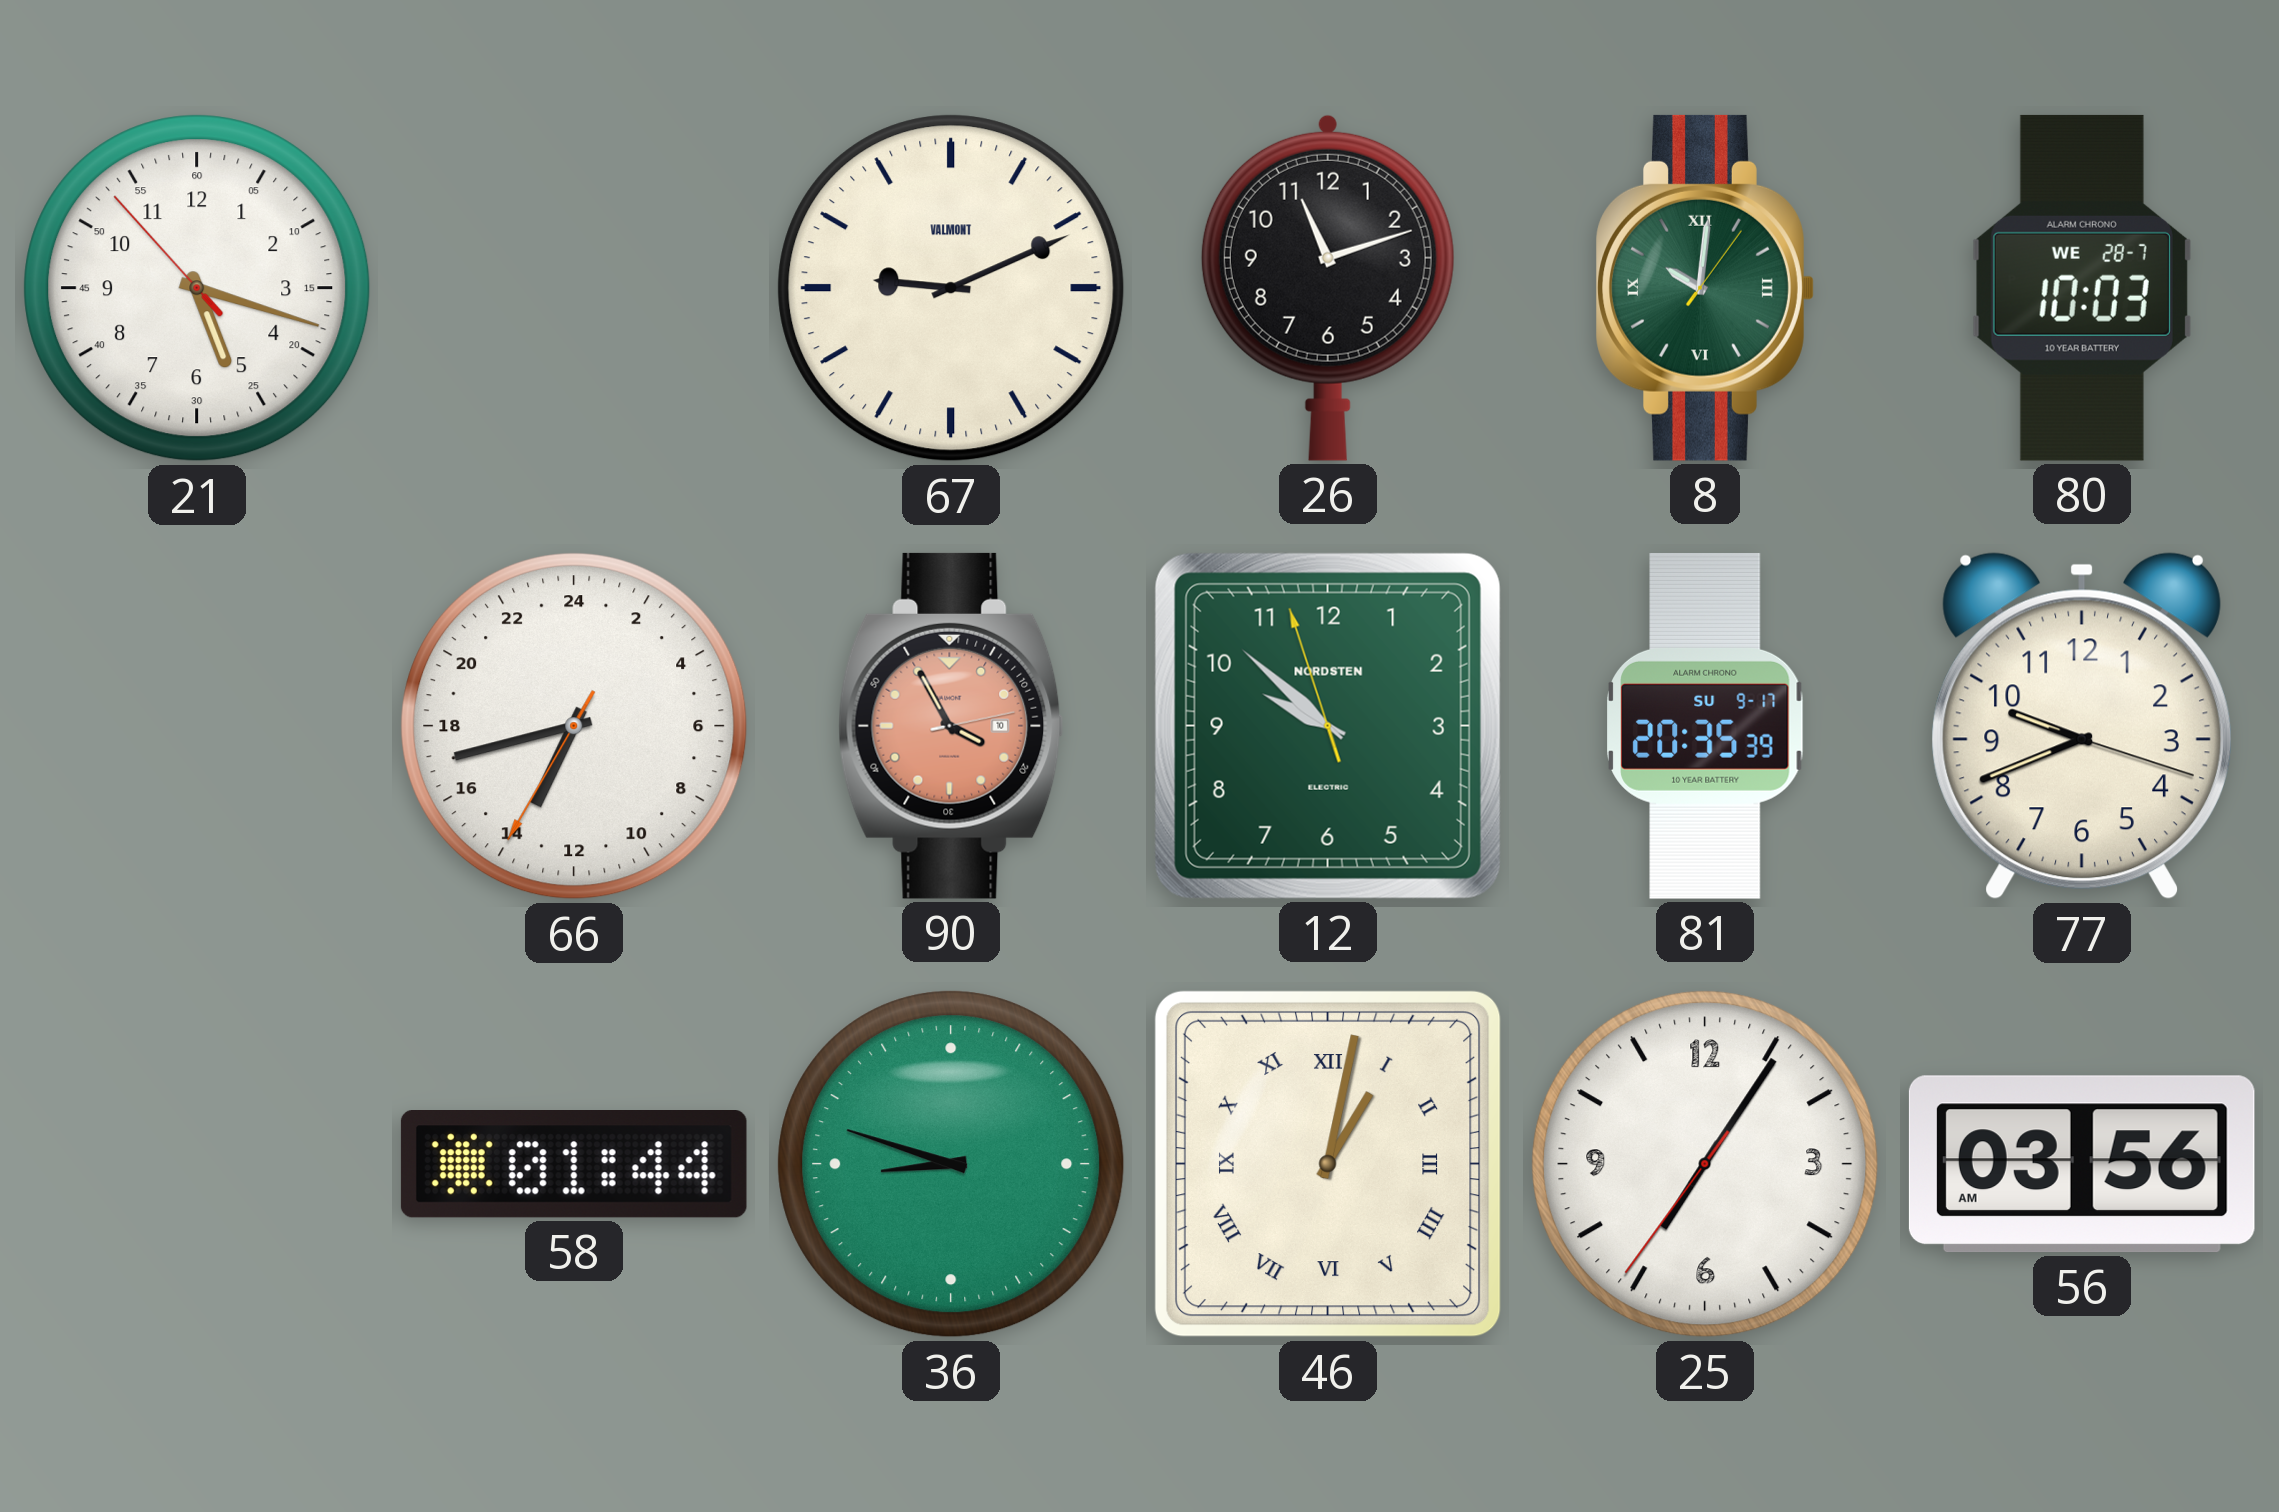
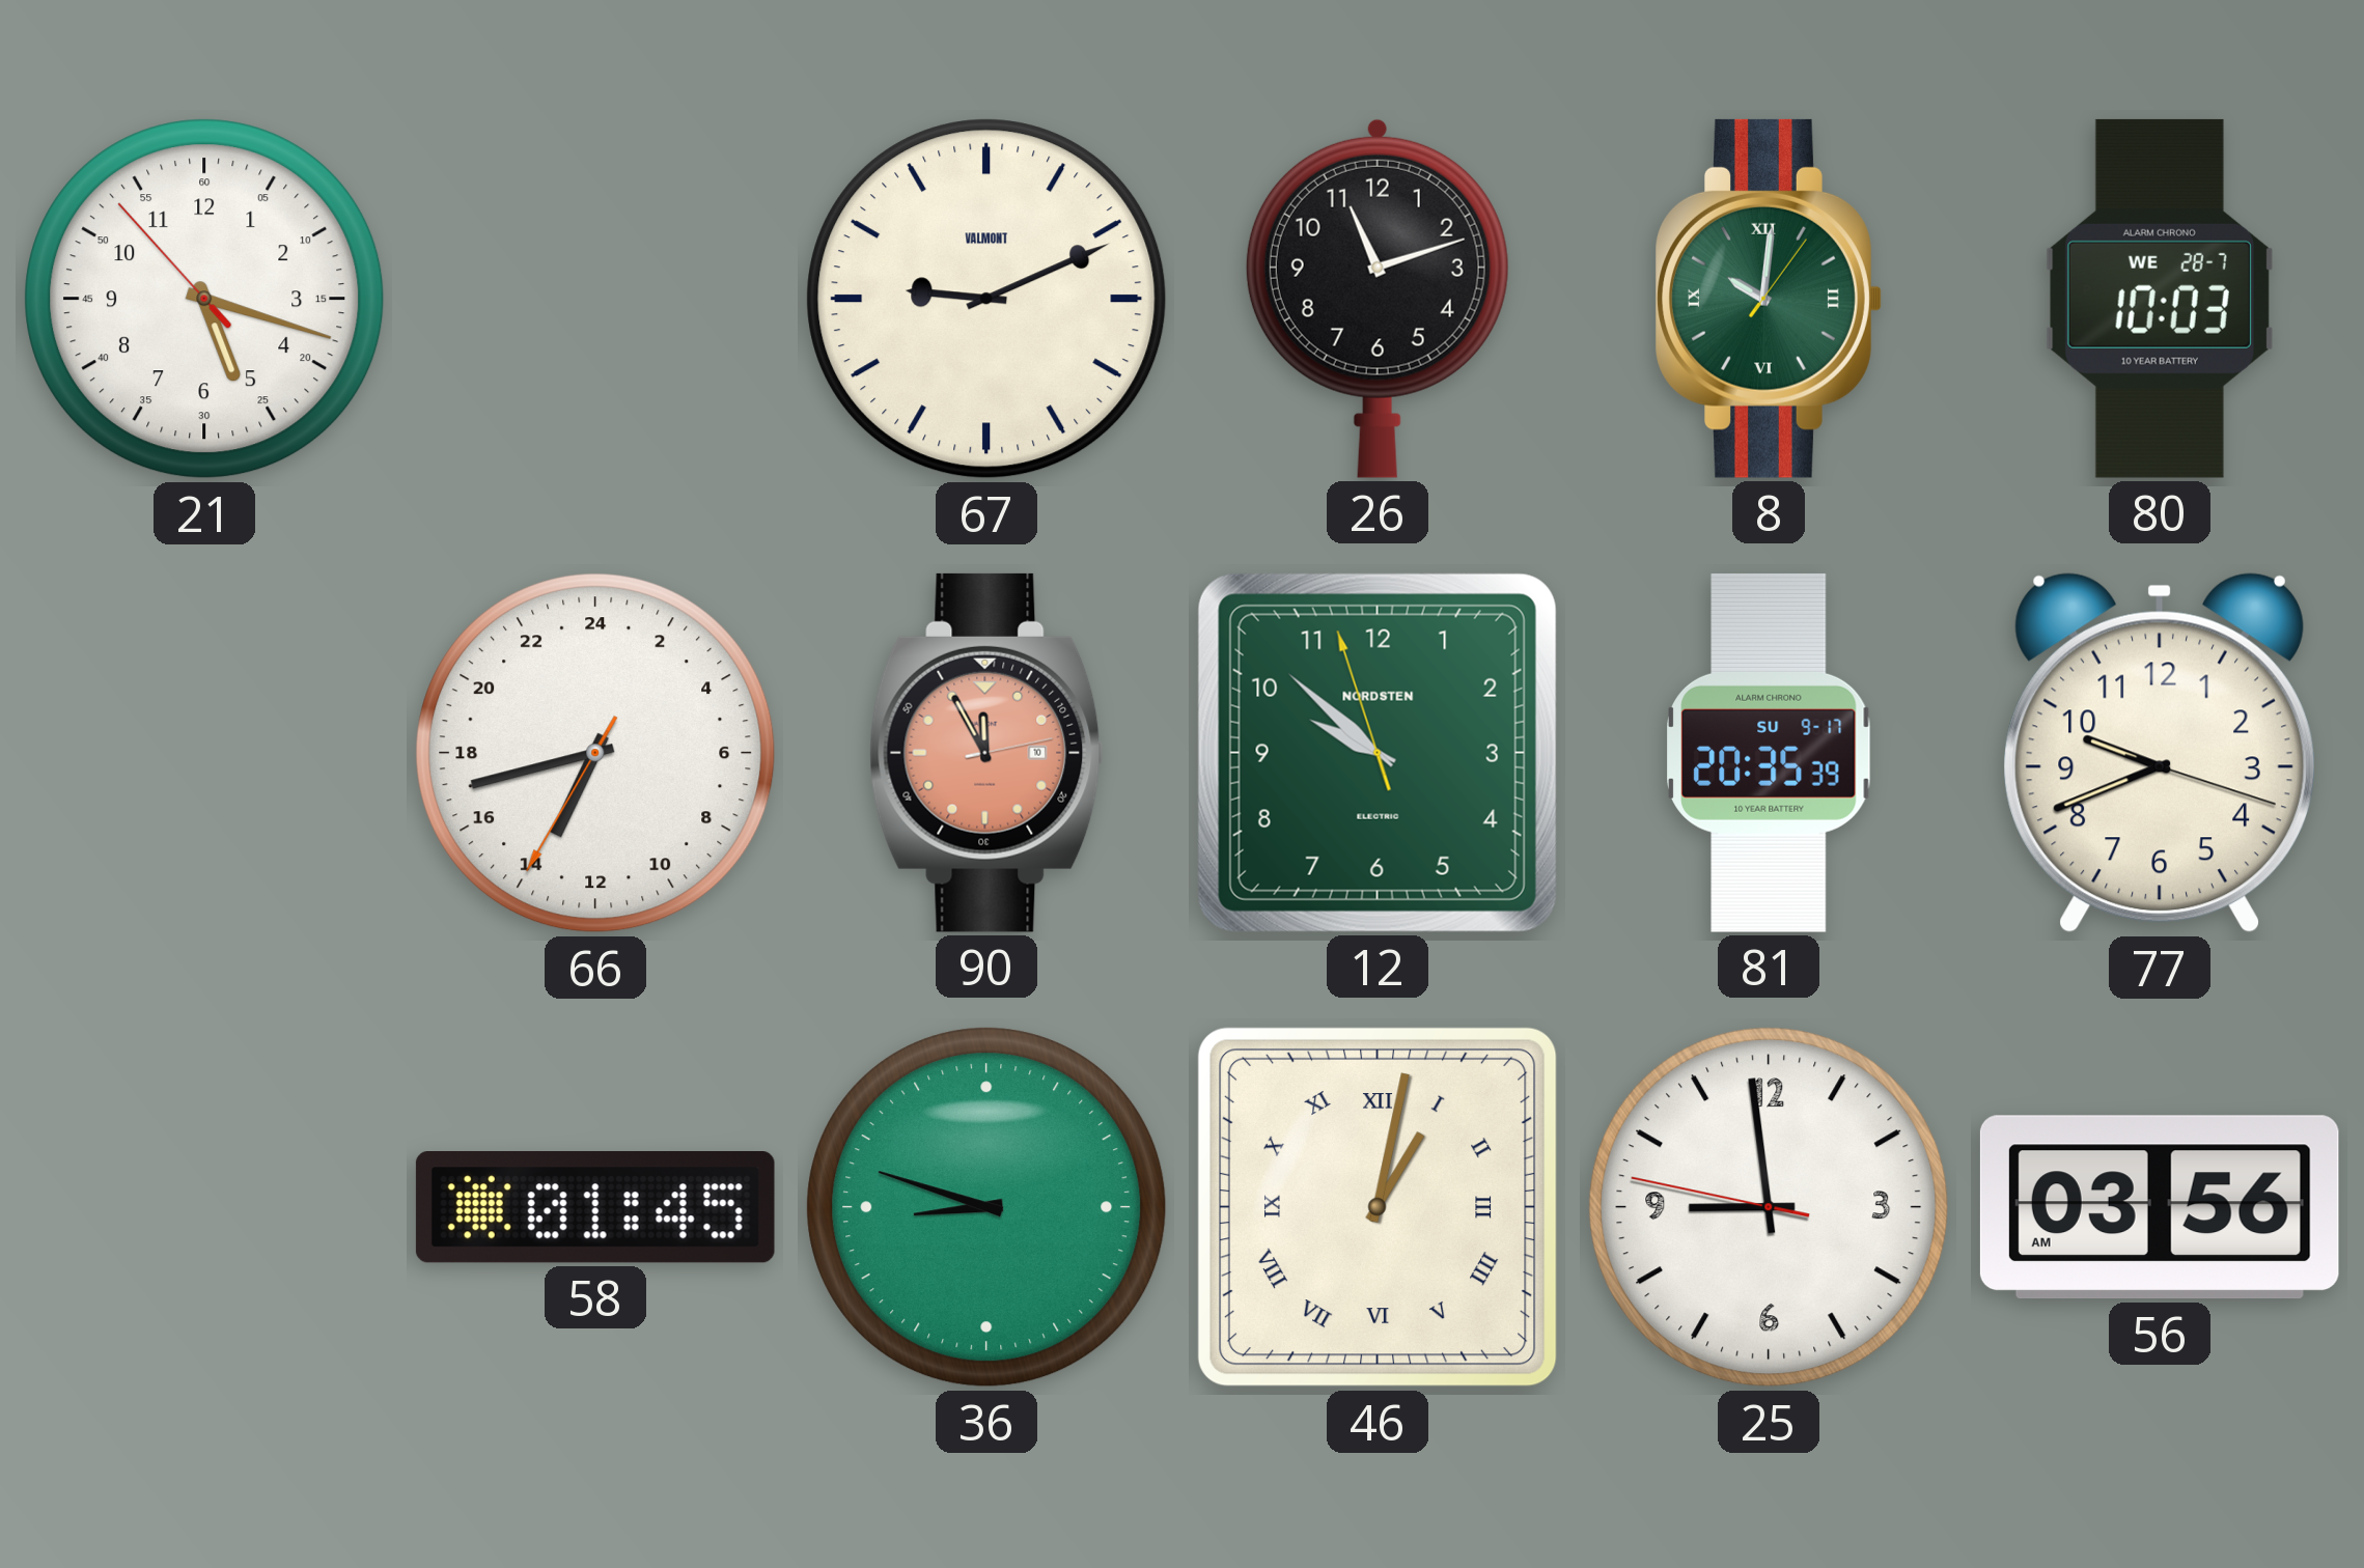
90: 3:55 -> 11:55 (986, 753)
58: 01:44 -> 01:45 (595, 1208)
25: 7:05 -> 8:58 (1769, 1207)
